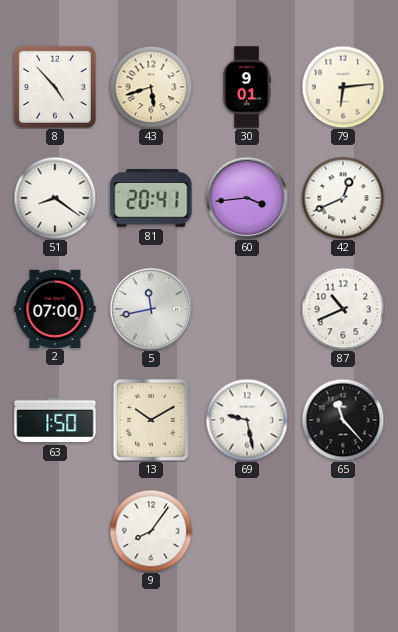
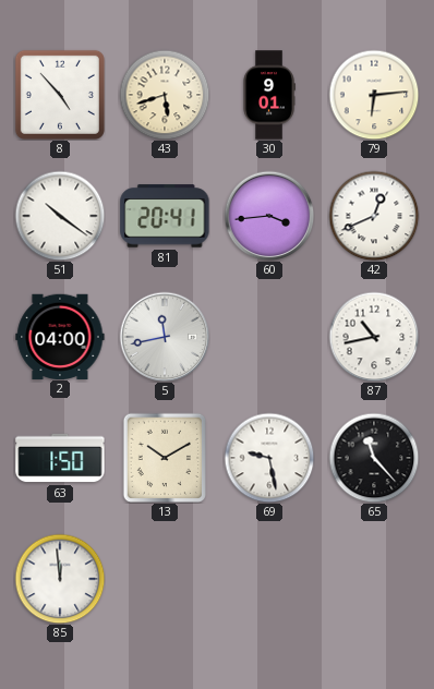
51: 8:21 -> 10:21 (60, 216)
2: 07:00 -> 04:00 (60, 336)
87: 10:41 -> 10:43 (374, 337)
85: none -> 11:59 (60, 579)
9: 8:06 -> none (151, 531)
